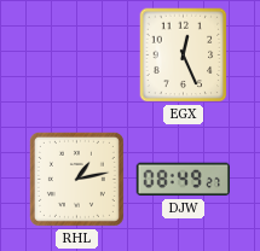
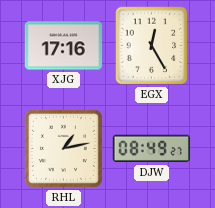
XJG: none -> 17:16 (63, 46)
EGX: 12:26 -> 12:25 (152, 46)
